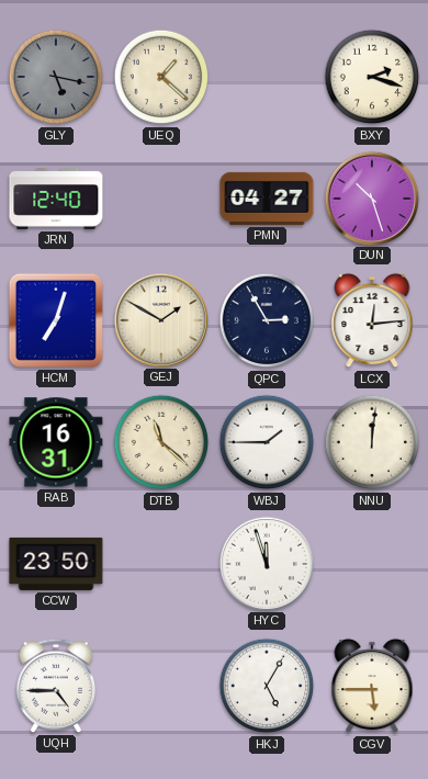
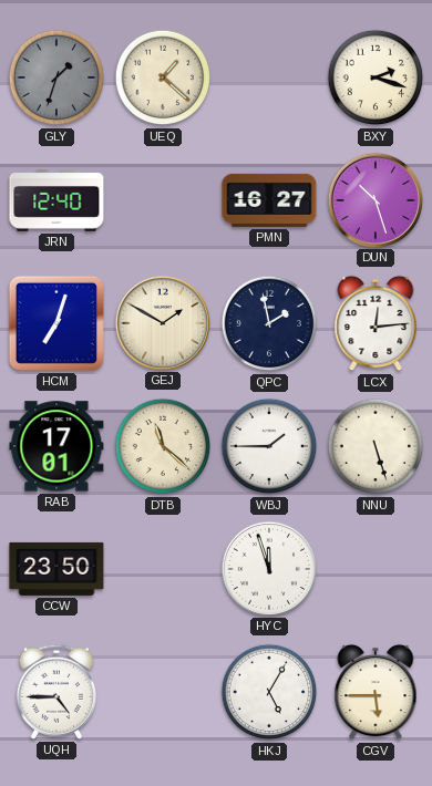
GLY: 5:17 -> 1:33 (56, 77)
PMN: 04:27 -> 16:27 (269, 200)
QPC: 2:55 -> 1:58 (269, 323)
RAB: 16:31 -> 17:01 (56, 446)
NNU: 12:01 -> 5:27 (376, 446)
